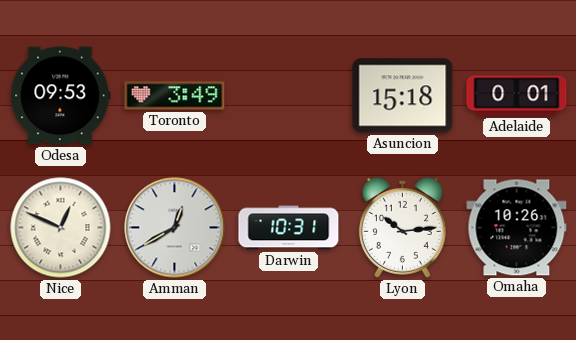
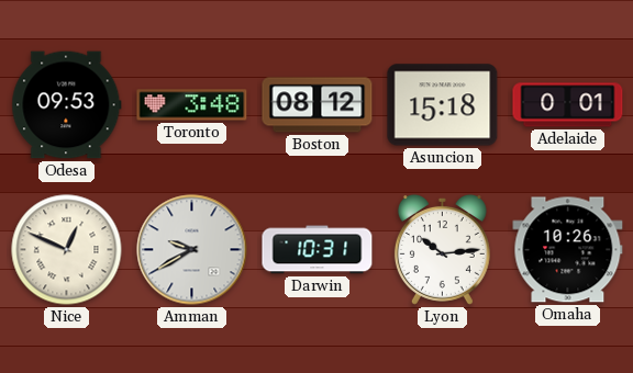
Toronto: 3:49 -> 3:48 (192, 105)
Boston: none -> 08:12 (318, 105)
Amman: 12:40 -> 9:40 (192, 250)
